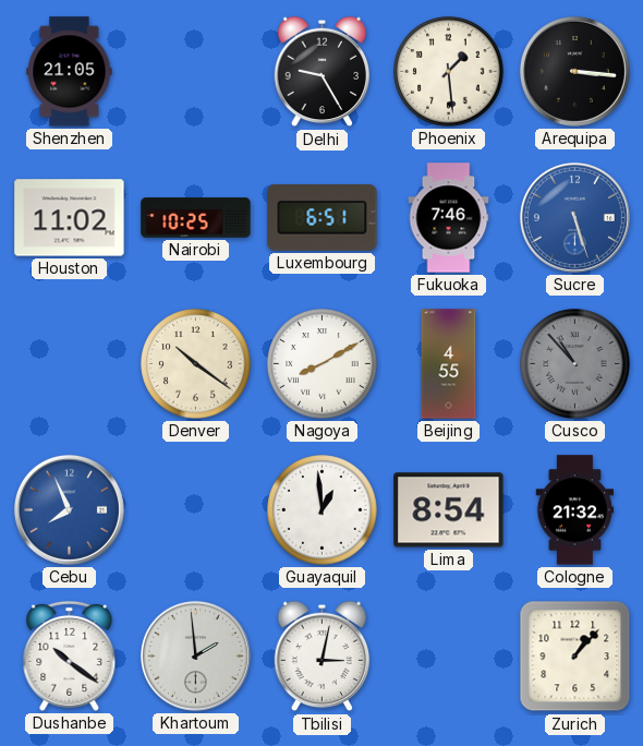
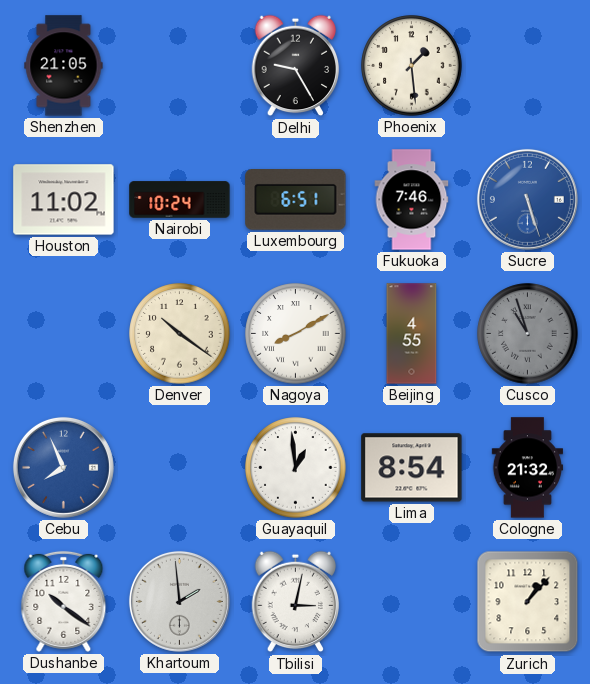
Arequipa: 3:16 -> none (574, 71)
Nairobi: 10:25 -> 10:24 (180, 200)
Cusco: 10:53 -> 10:57 (528, 334)
